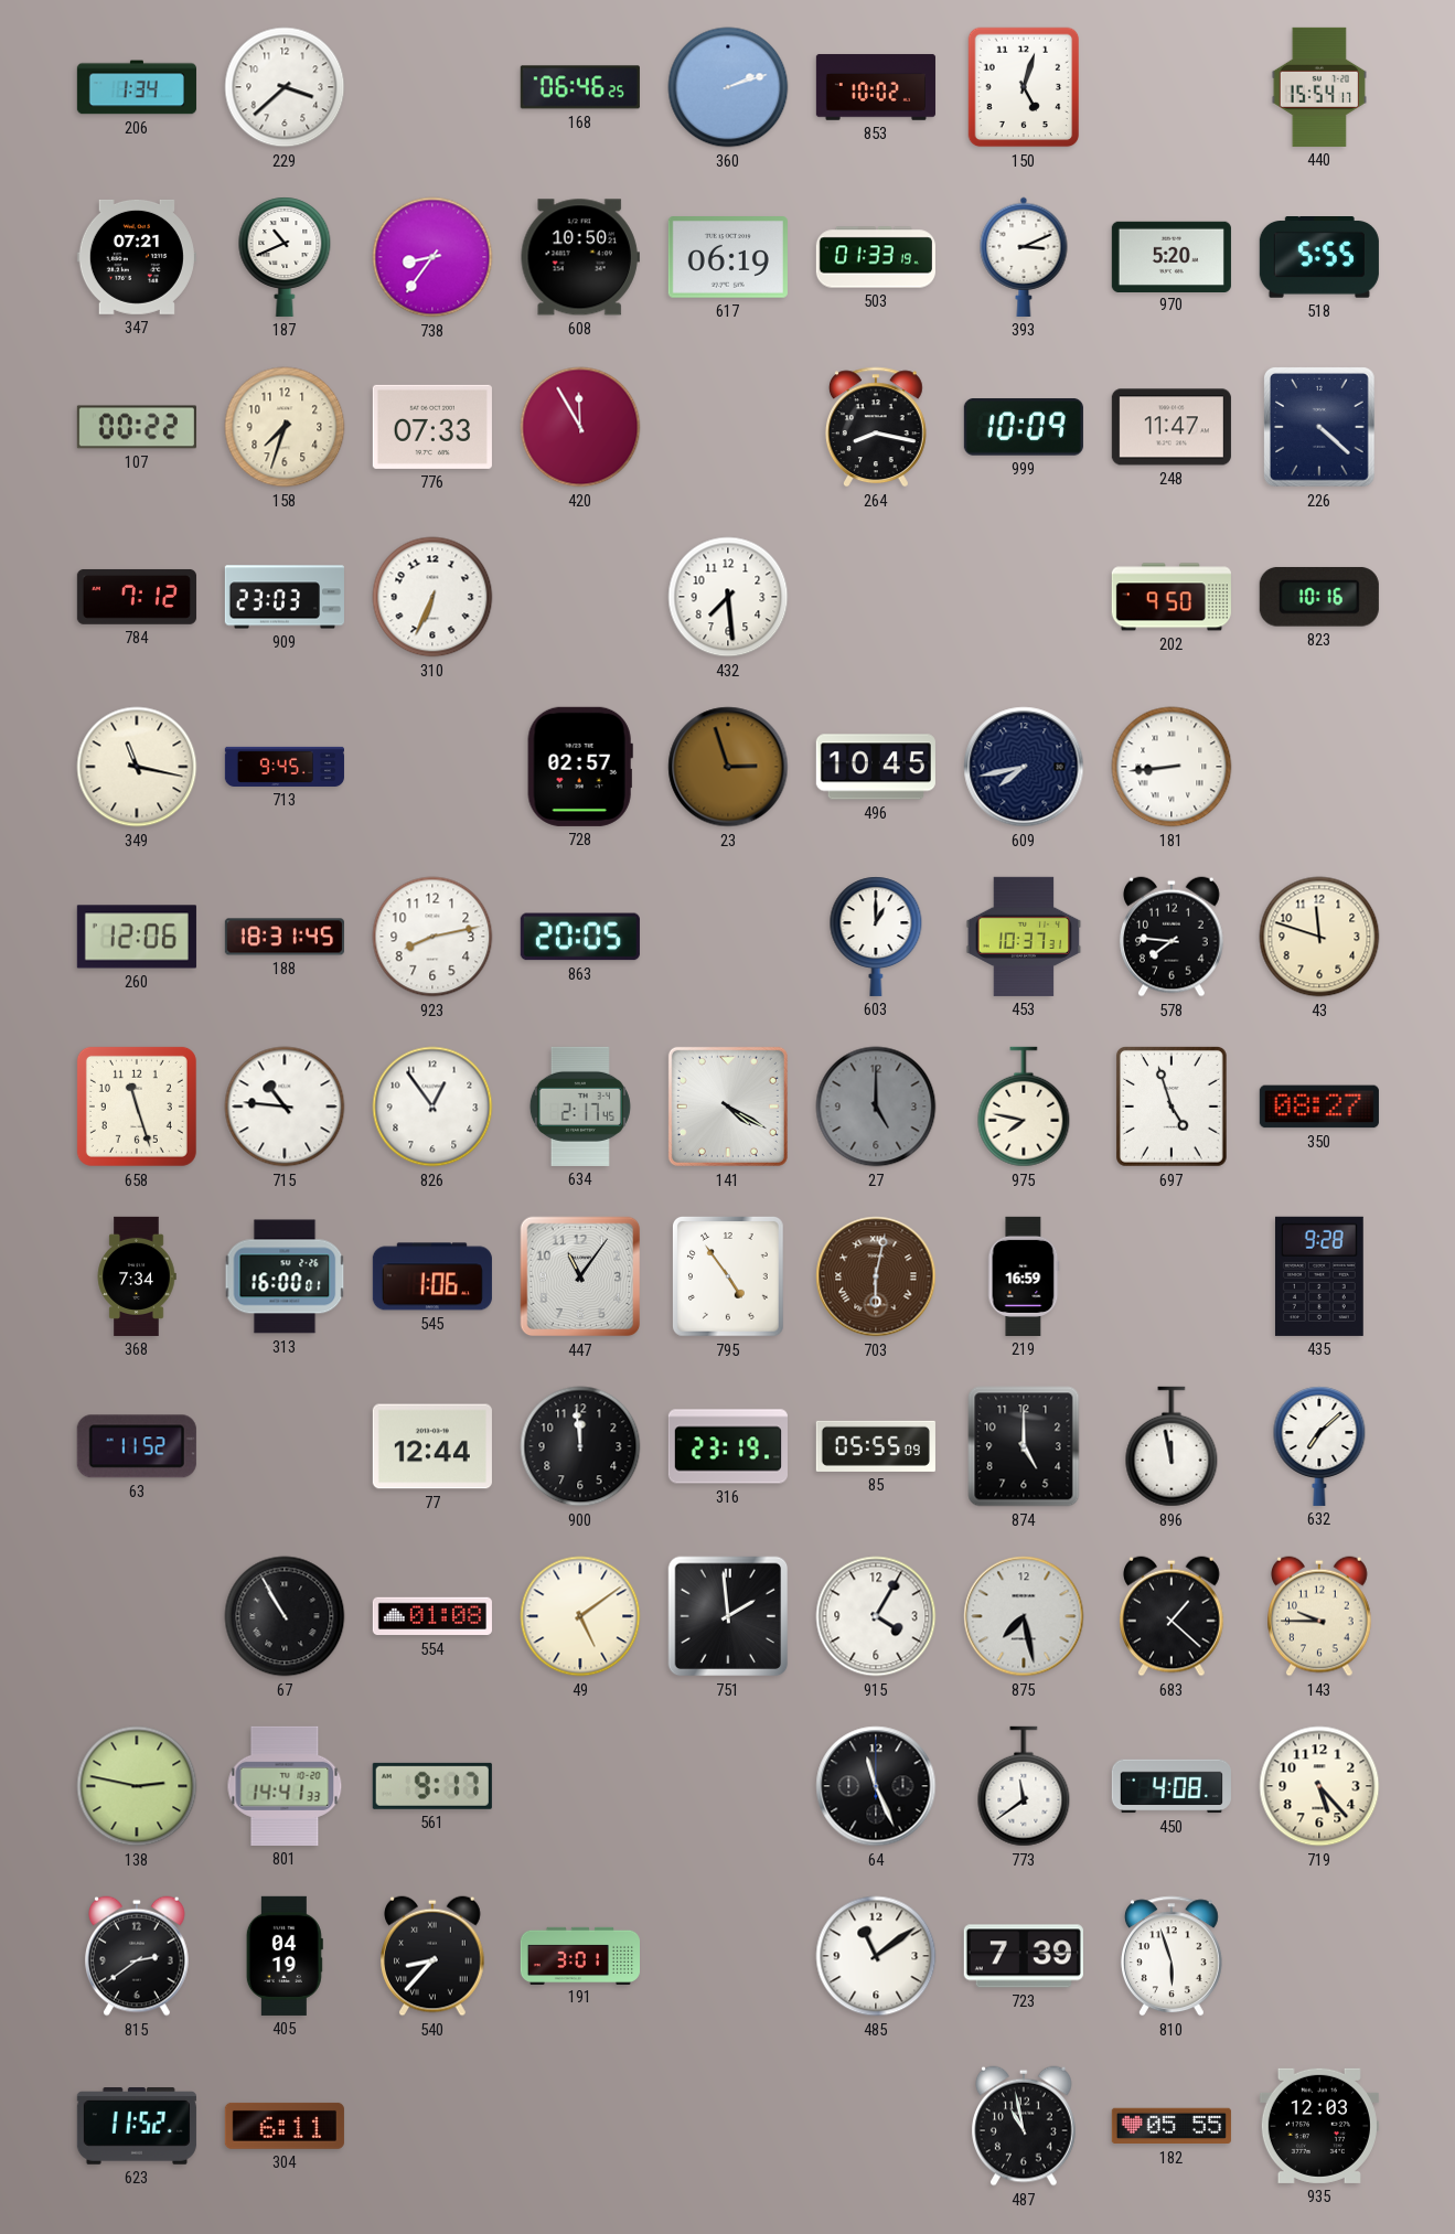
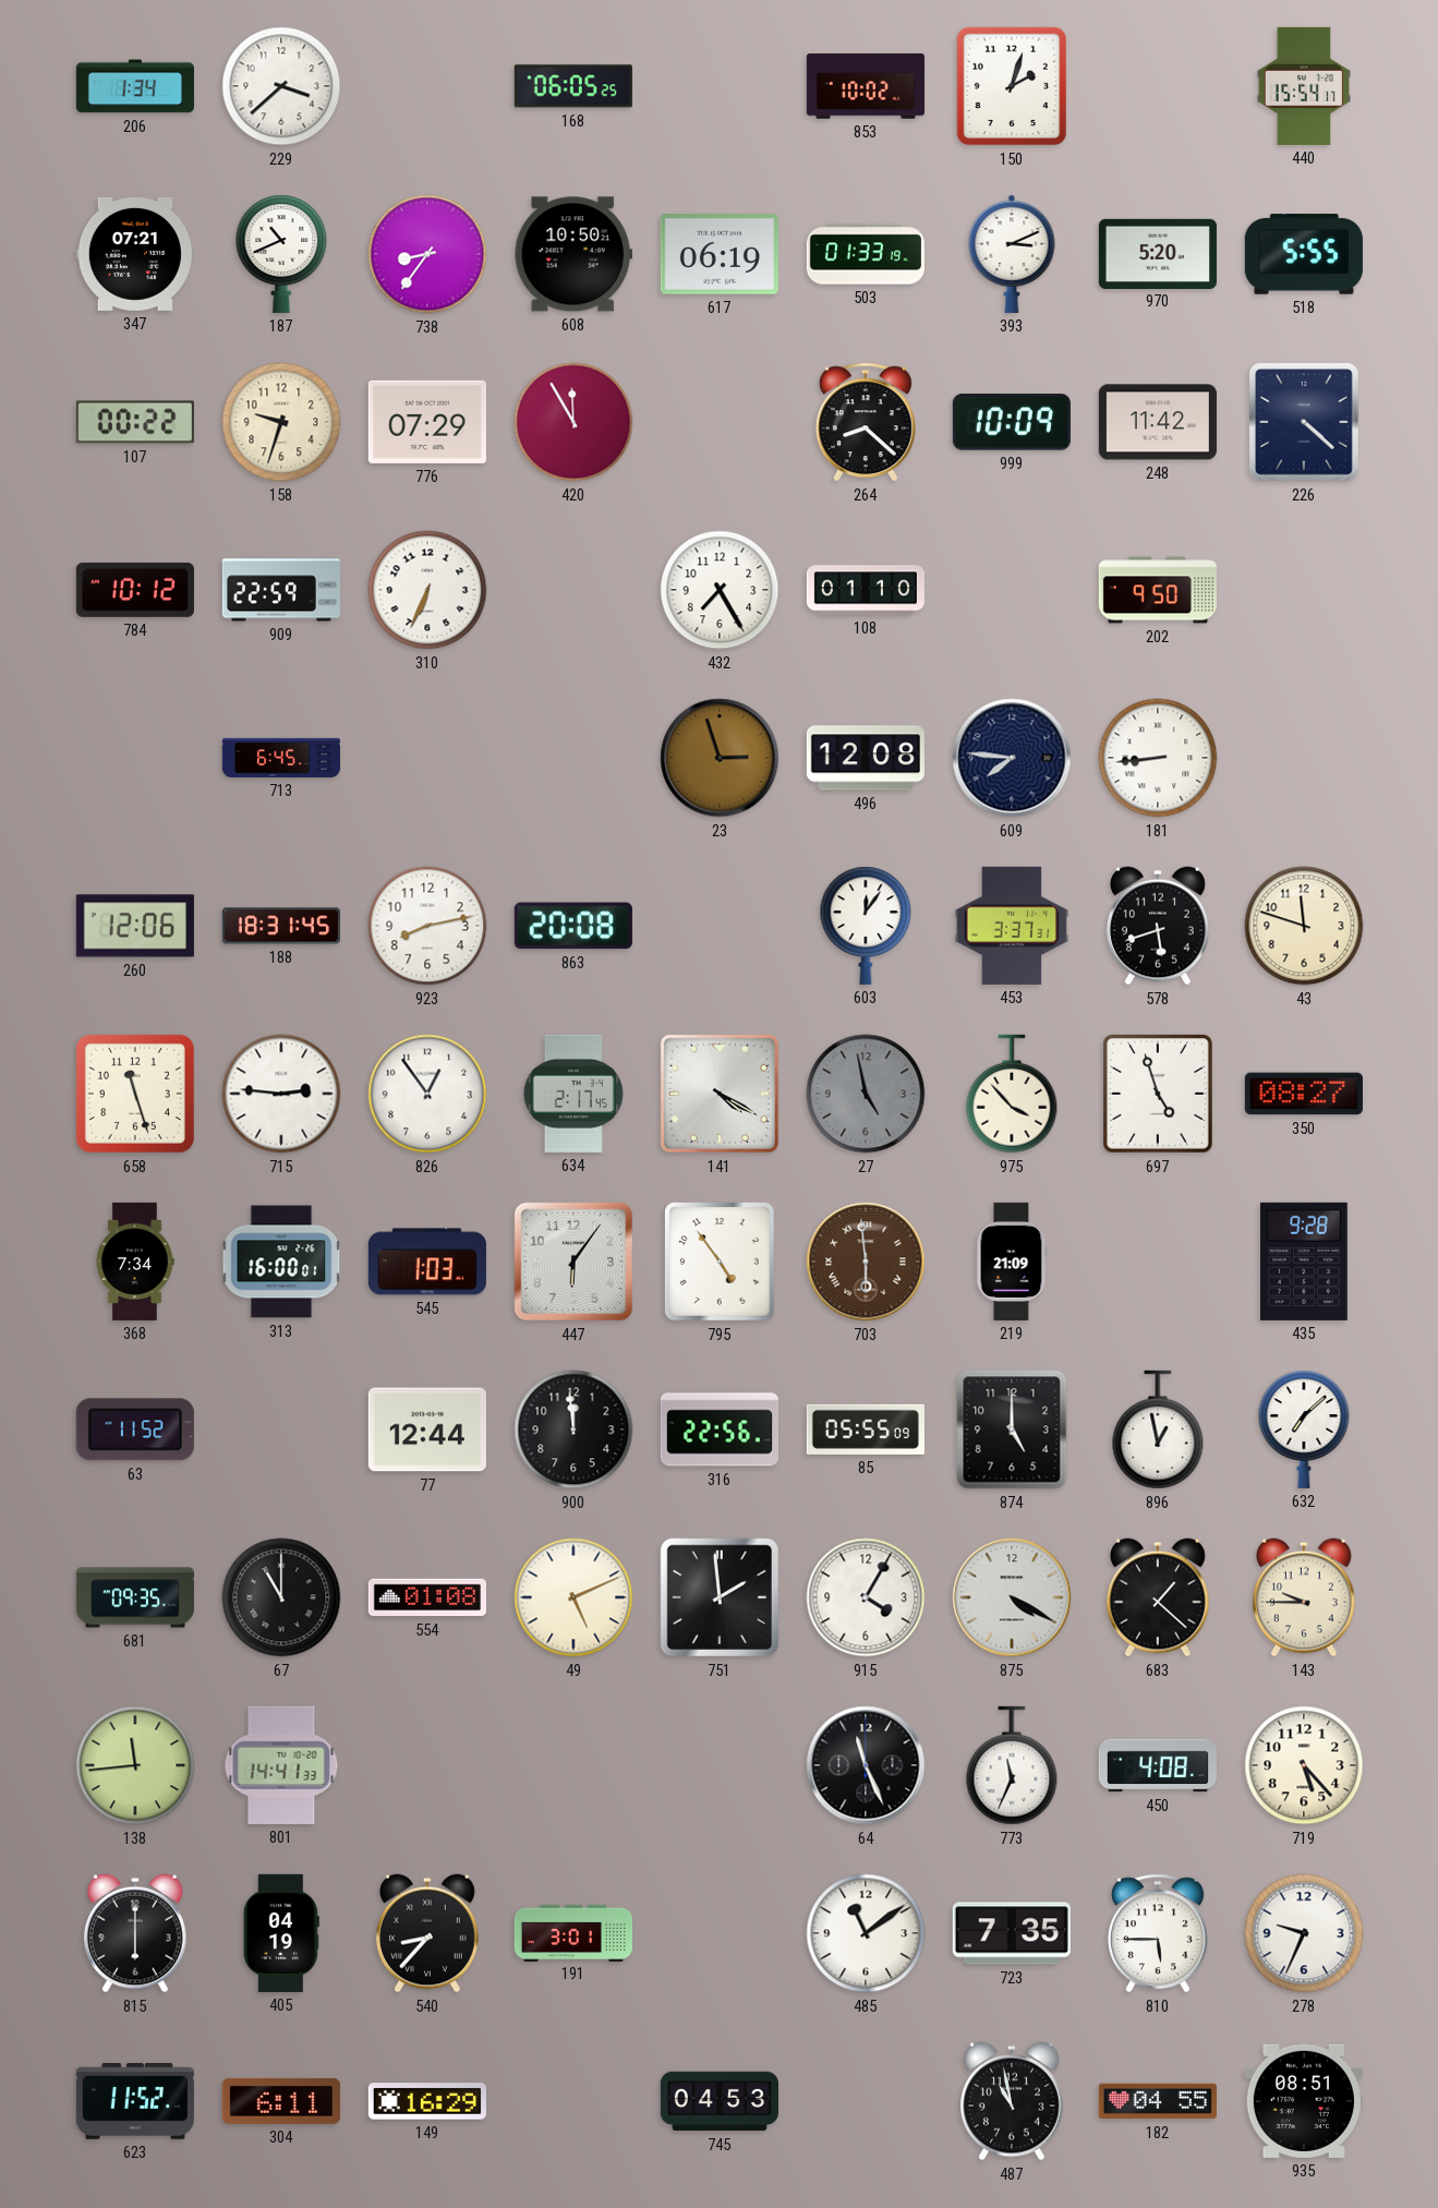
168: 06:46 -> 06:05 (573, 86)
360: 2:12 -> none (728, 87)
150: 5:03 -> 2:03 (1012, 86)
158: 7:33 -> 9:33 (281, 422)
776: 07:33 -> 07:29 (427, 422)
264: 8:17 -> 8:22 (866, 422)
248: 11:47 -> 11:42 (1158, 422)
784: 7:12 -> 10:12 (135, 590)
909: 23:03 -> 22:59 (281, 590)
432: 7:29 -> 7:25 (720, 590)
108: none -> 01:10 (866, 590)
823: 10:16 -> none (1319, 597)
349: 11:17 -> none (137, 767)
713: 9:45 -> 6:45 (281, 758)
728: 02:57 -> none (580, 767)
496: 10:45 -> 12:08 (866, 758)
609: 7:43 -> 7:46 (1012, 758)
863: 20:05 -> 20:08 (573, 926)
603: 1:00 -> 12:06 (866, 926)
453: 10:37 -> 3:37 (1012, 926)
578: 7:46 -> 5:42 (1159, 926)
715: 10:46 -> 2:46 (281, 1094)
27: 5:00 -> 4:58 (866, 1094)
975: 7:47 -> 3:53 (1012, 1094)
545: 1:06 -> 1:03 (427, 1262)
447: 11:06 -> 6:06 (573, 1262)
703: 6:02 -> 5:59 (866, 1262)
219: 16:59 -> 21:09 (1012, 1262)
316: 23:19 -> 22:56 (720, 1429)
896: 11:58 -> 12:58 (1158, 1429)
681: none -> 09:35 (135, 1597)
67: 10:55 -> 11:00 (281, 1597)
49: 5:09 -> 5:11 (573, 1597)
875: 7:28 -> 4:20 (1012, 1597)
138: 2:47 -> 11:44 (135, 1765)
561: 9:17 -> none (432, 1786)
773: 11:39 -> 11:34 (1012, 1765)
815: 2:39 -> 6:00 (136, 1933)
723: 7:39 -> 7:35 (1012, 1933)
810: 5:57 -> 5:45 (1158, 1933)
278: none -> 9:34 (1304, 1933)
149: none -> 16:29 (427, 2101)
745: none -> 04:53 (720, 2101)
182: 05:55 -> 04:55 (1158, 2101)
935: 12:03 -> 08:51 (1304, 2101)
